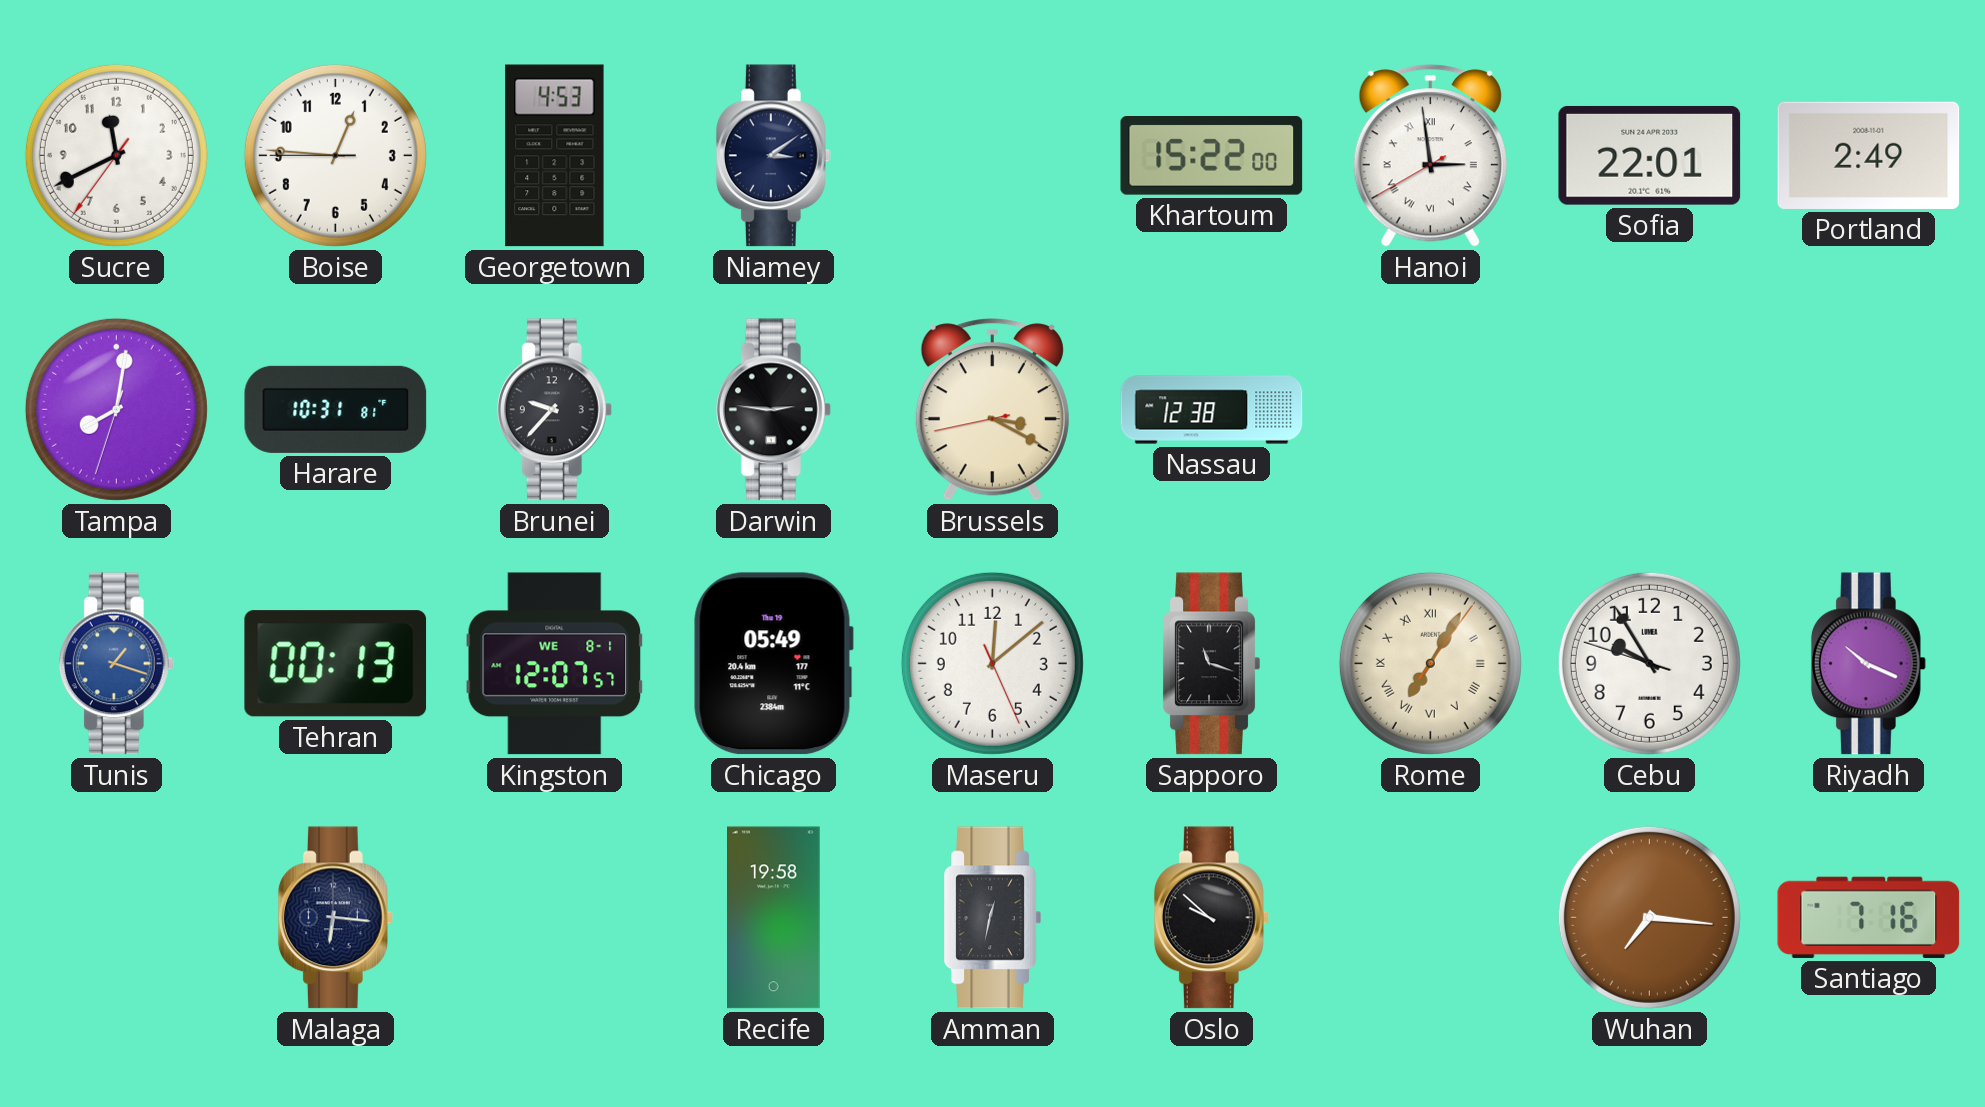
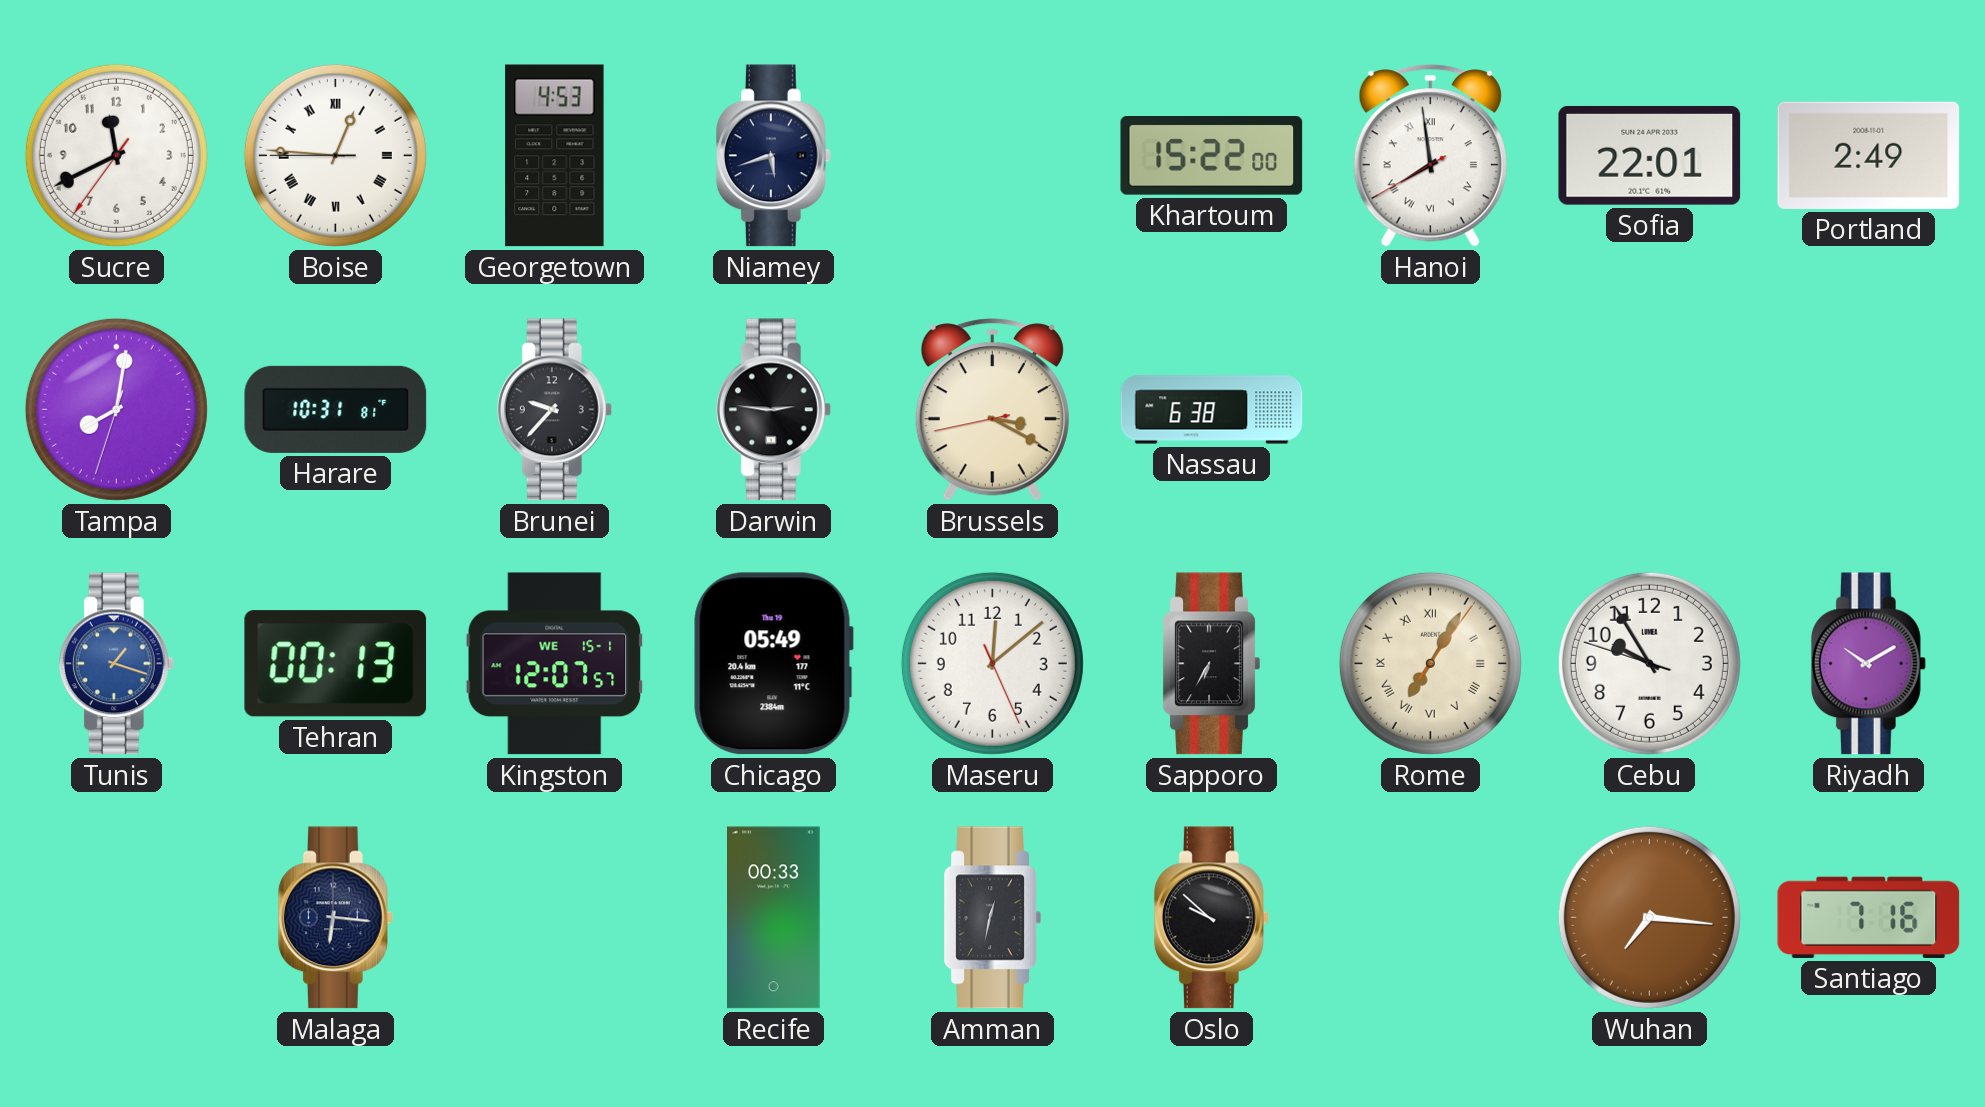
Boise numerals: Arabic -> Roman (335, 155)
Niamey: 3:09 -> 5:42 (773, 156)
Hanoi: 2:58 -> 7:58 (1430, 156)
Nassau: 12:38 -> 6:38 (1212, 410)
Kingston date: WE 8-1 -> WE 15-1 (555, 664)
Sapporo: 11:18 -> 6:35 (1211, 664)
Riyadh: 10:19 -> 10:10 (1868, 664)
Recife: 19:58 -> 00:33 (774, 918)
